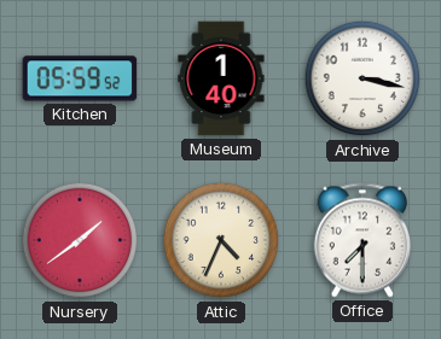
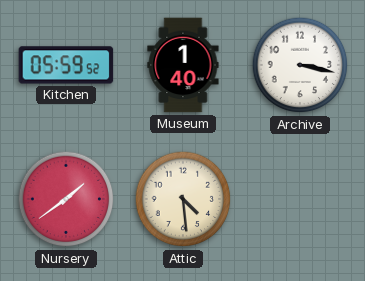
Attic: 4:34 -> 4:29 (183, 199)
Office: 7:30 -> none (361, 240)
